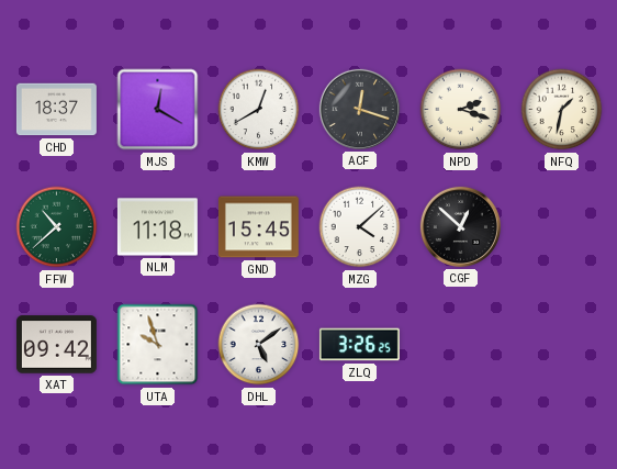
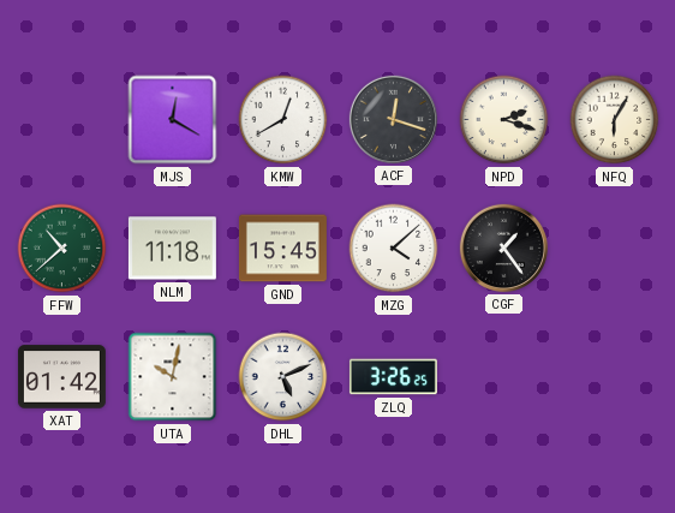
CHD: 18:37 -> none (56, 110)
NFQ: 1:32 -> 6:05 (615, 120)
CGF: 12:52 -> 1:24 (503, 247)
XAT: 09:42 -> 01:42 (61, 377)
UTA: 9:57 -> 10:02 (173, 377)
DHL: 5:09 -> 5:11 (283, 377)
